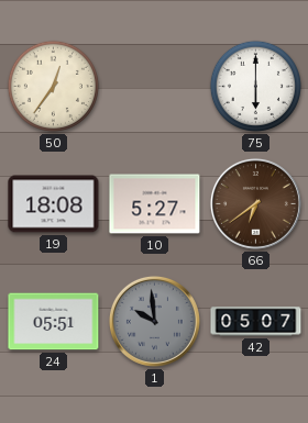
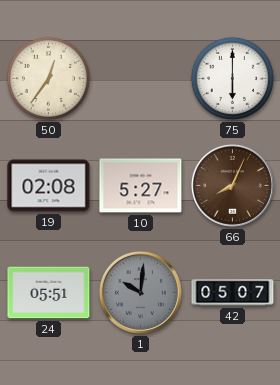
19: 18:08 -> 02:08 (49, 186)
66: 6:39 -> 8:04 (232, 185)
1: 9:59 -> 10:01 (140, 292)
